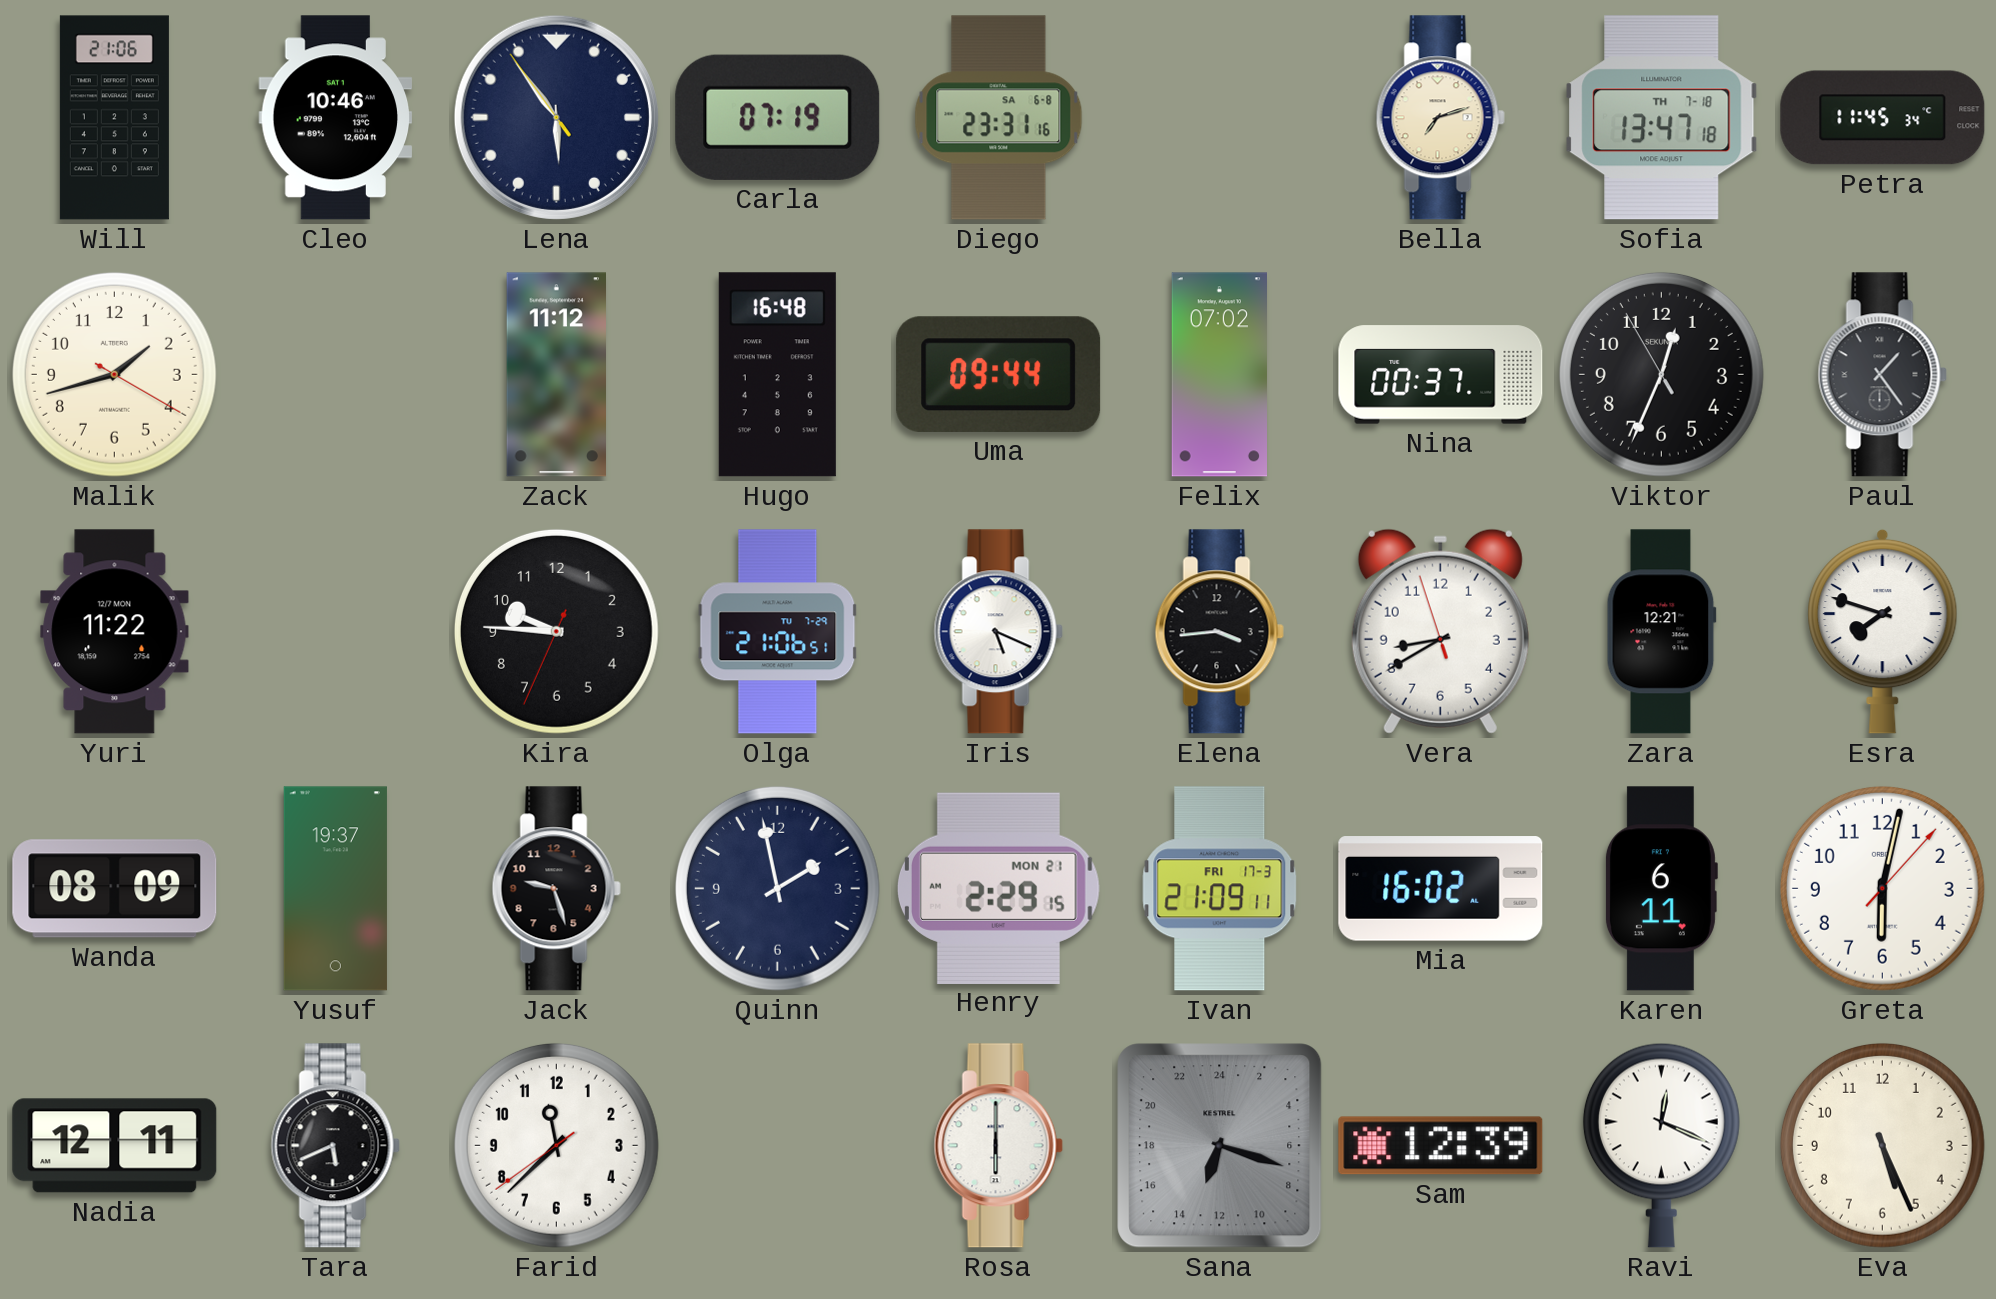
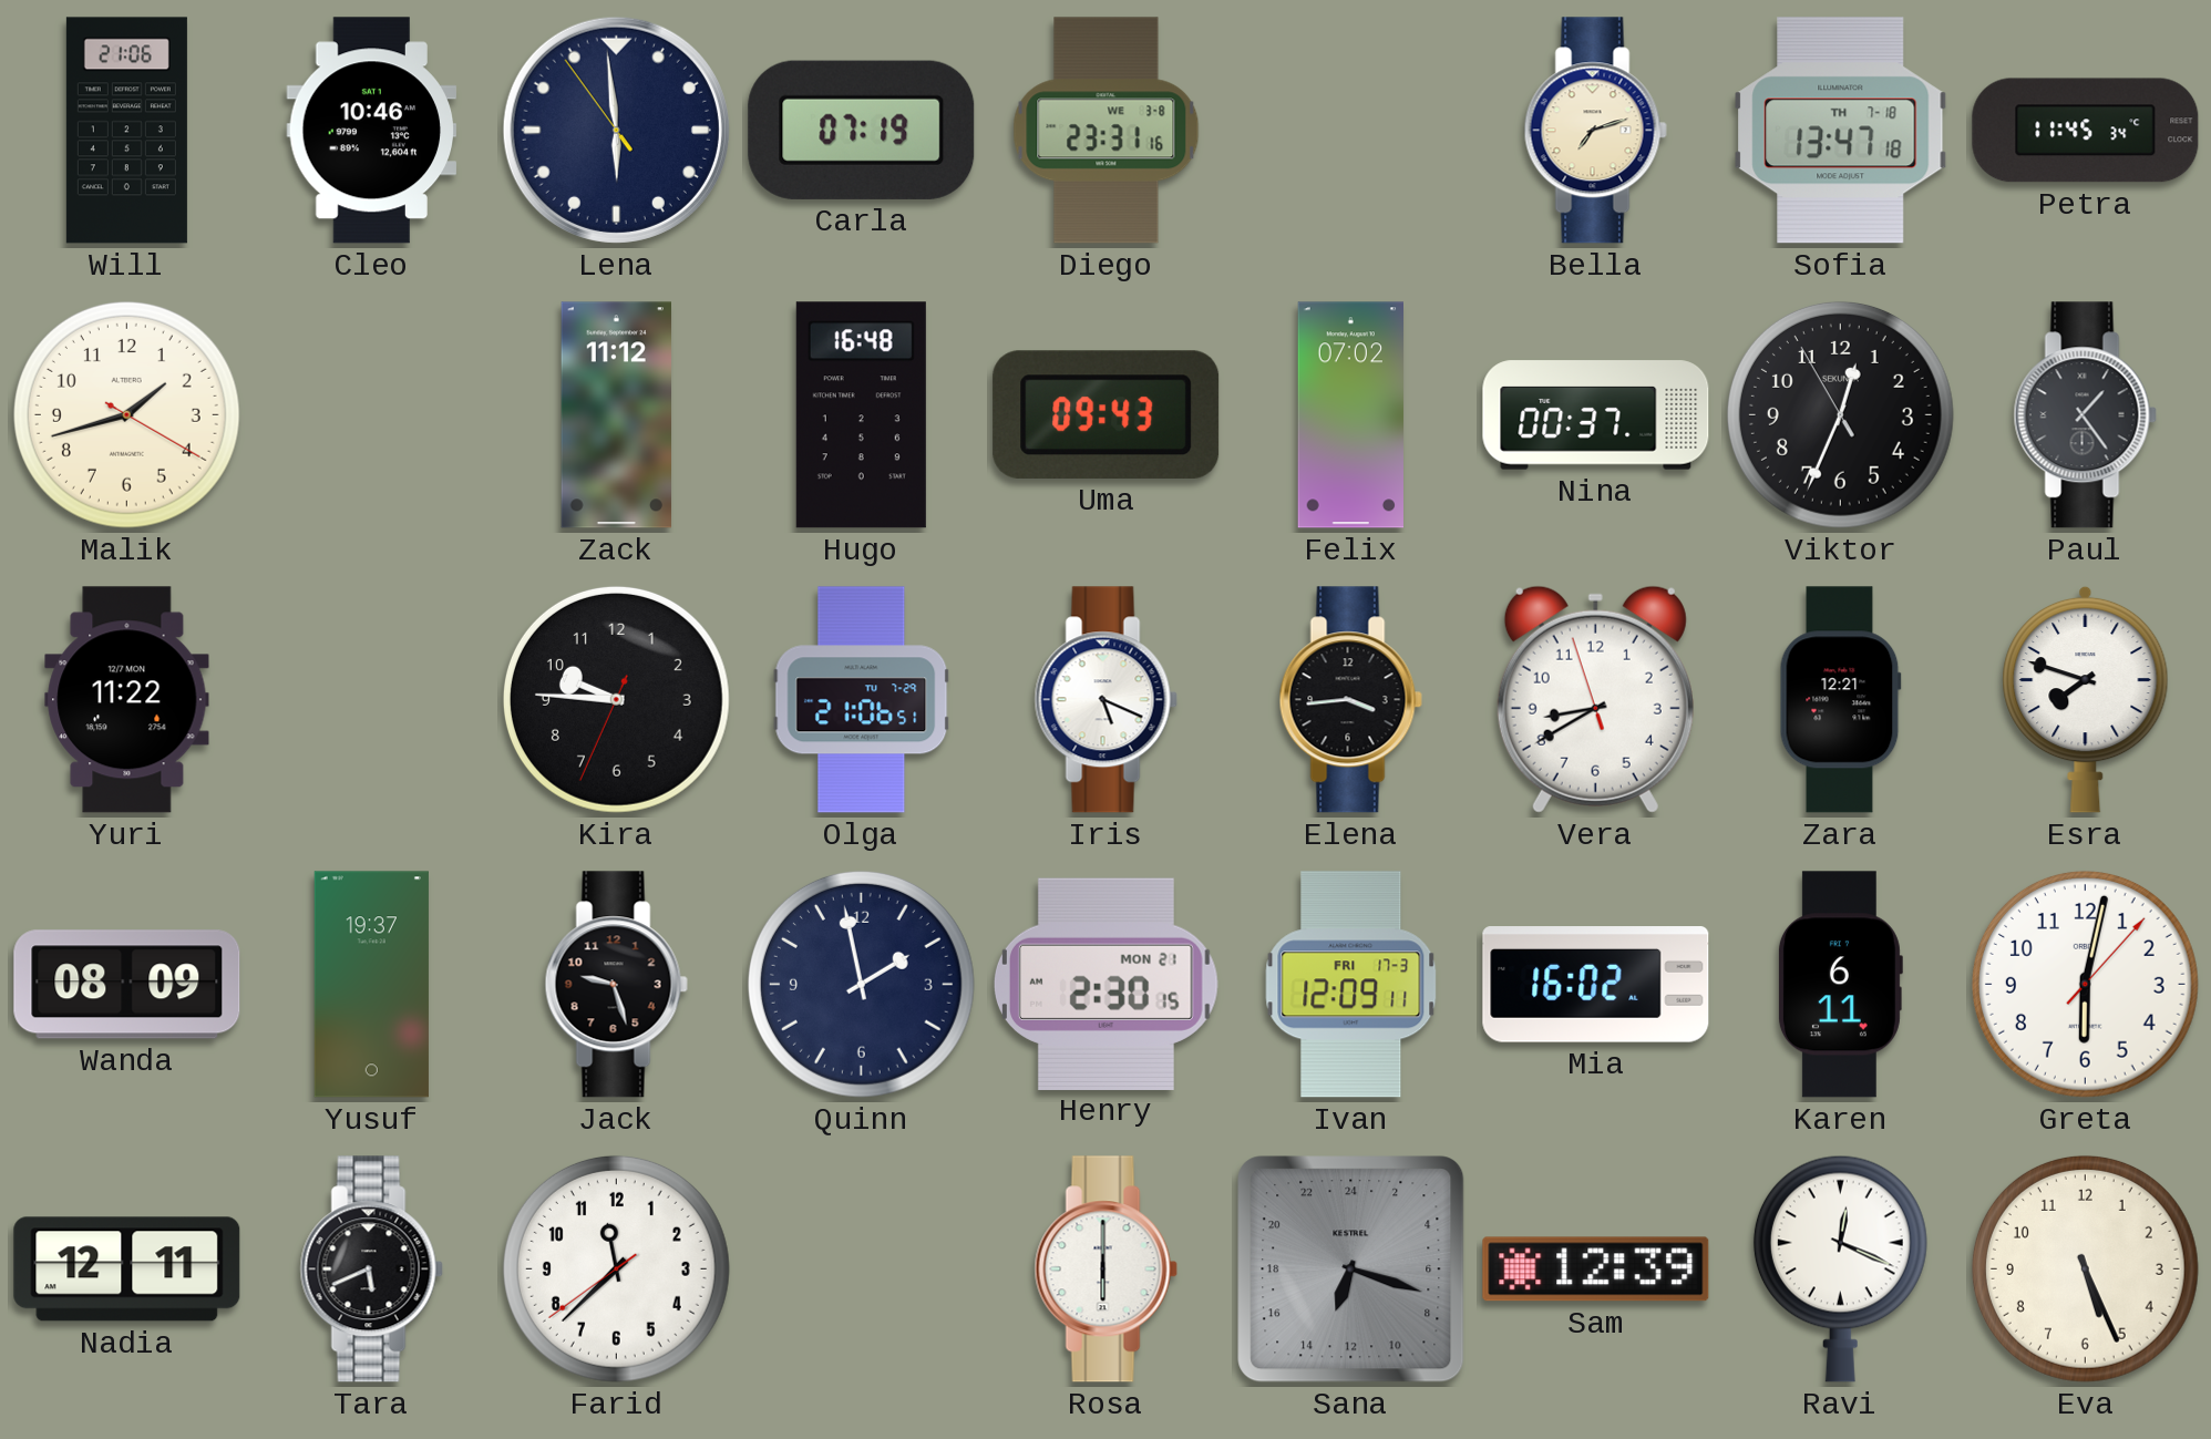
Lena: 5:53 -> 5:58 (616, 130)
Diego date: SA 6-8 -> WE 3-8 (1107, 131)
Uma: 09:44 -> 09:43 (1107, 414)
Henry: 2:29 -> 2:30 (1105, 984)
Ivan: 21:09 -> 12:09 (1351, 985)
